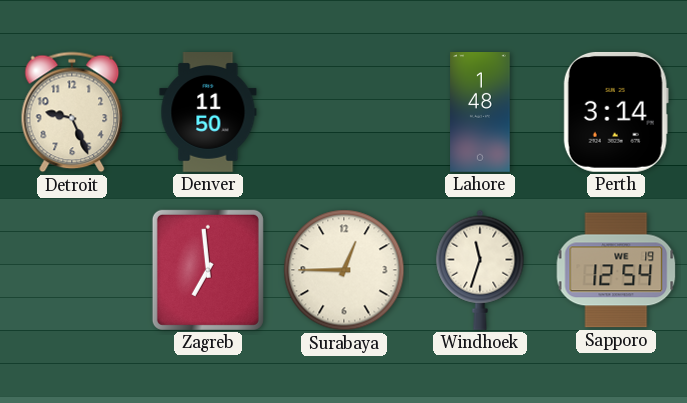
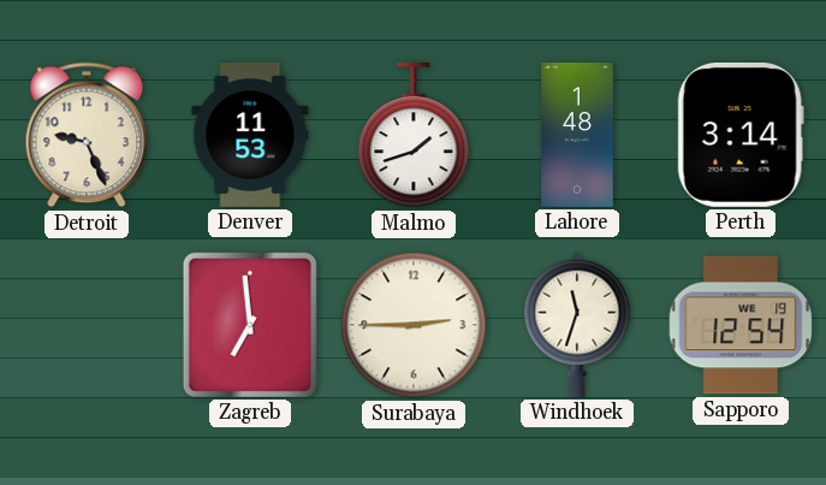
Denver: 11:50 -> 11:53 (250, 136)
Malmo: none -> 1:42 (414, 135)
Surabaya: 12:45 -> 2:45 (414, 325)
